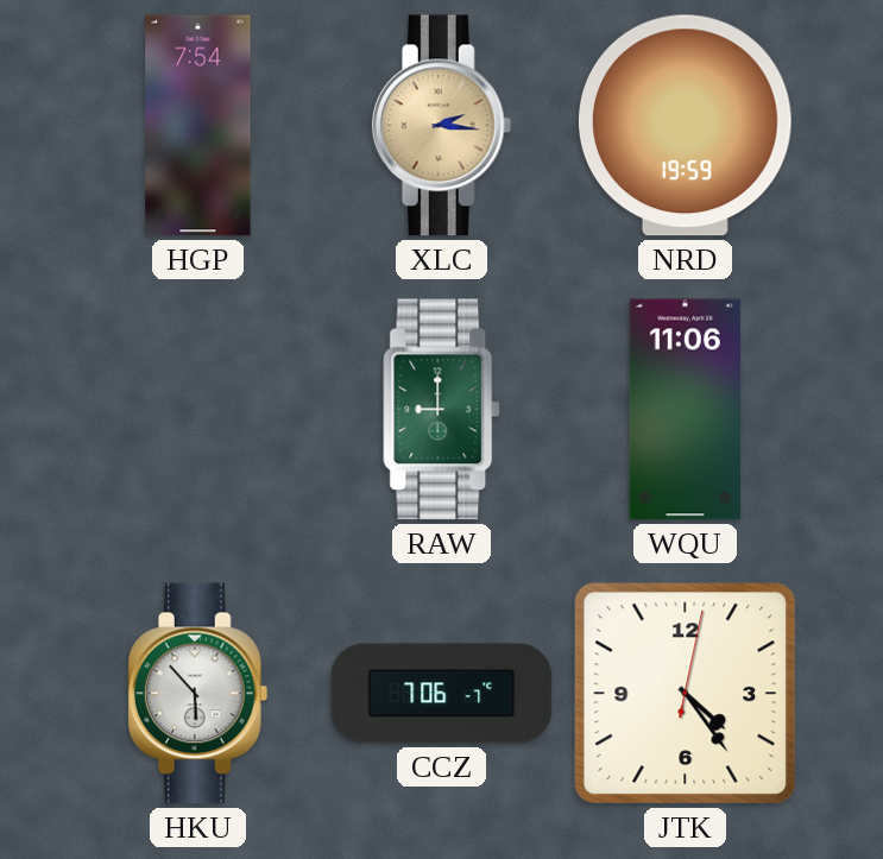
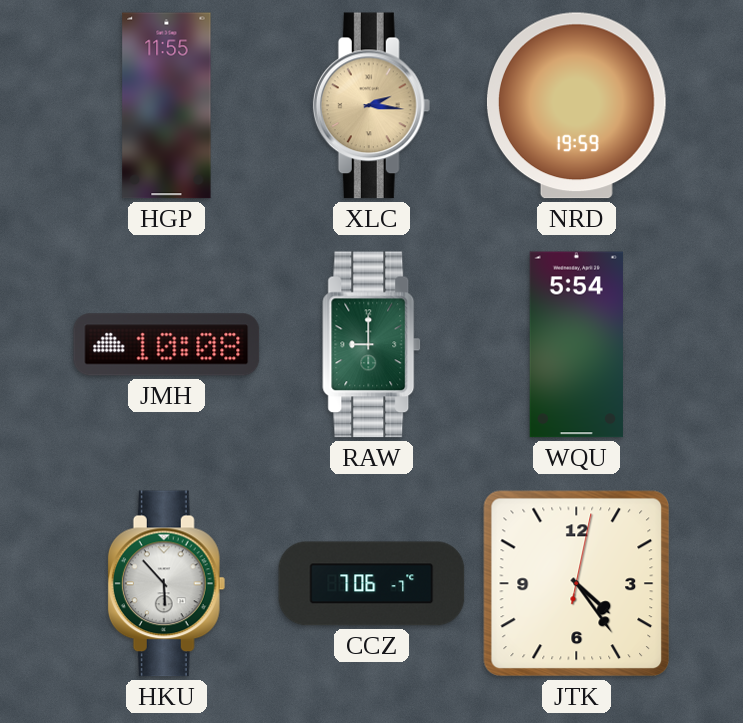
HGP: 7:54 -> 11:55 (167, 106)
JMH: none -> 10:08 (167, 345)
WQU: 11:06 -> 5:54 (576, 345)
